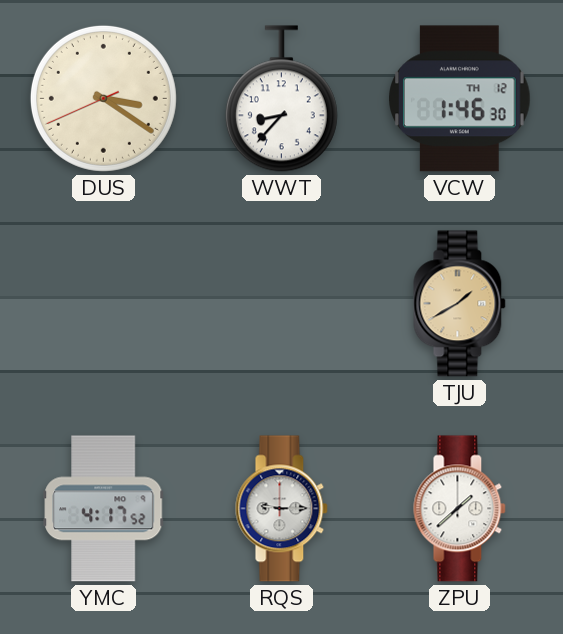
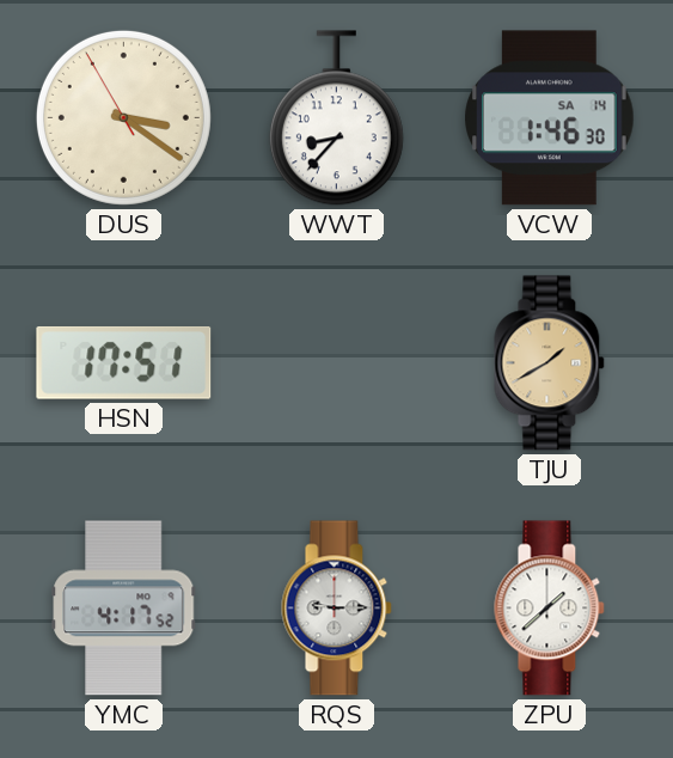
DUS: 3:20:41 -> 3:20:55 (123, 117)
VCW date: TH 12 -> SA 14 (550, 118)
HSN: none -> 17:51 (124, 362)
